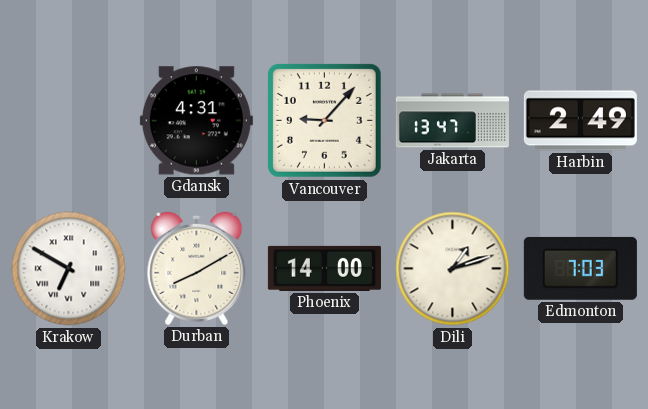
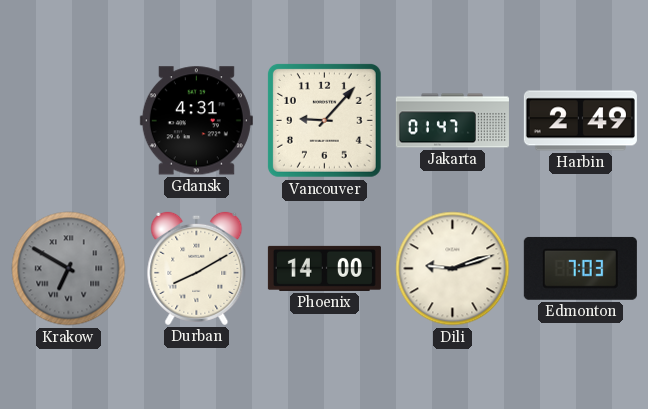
Jakarta: 13:47 -> 01:47 (452, 121)
Krakow dial: white -> grey (69, 269)
Dili: 1:12 -> 9:12 (453, 269)
